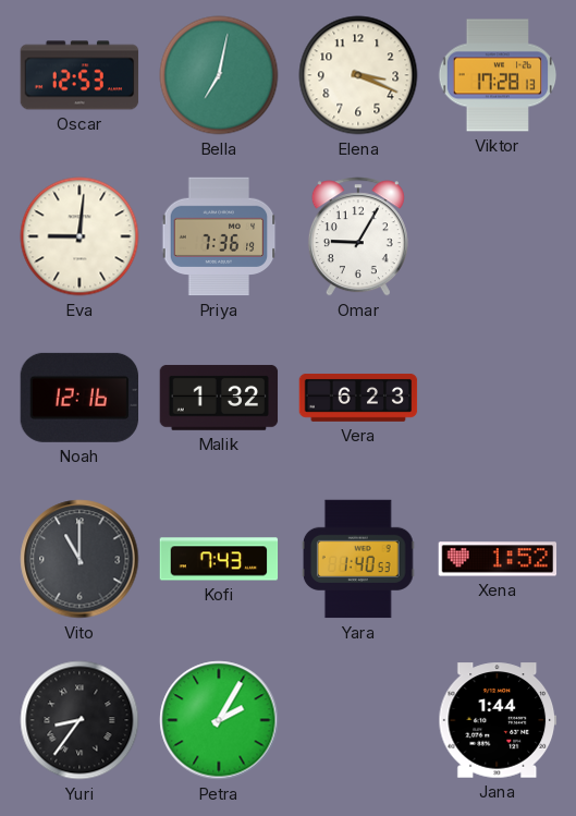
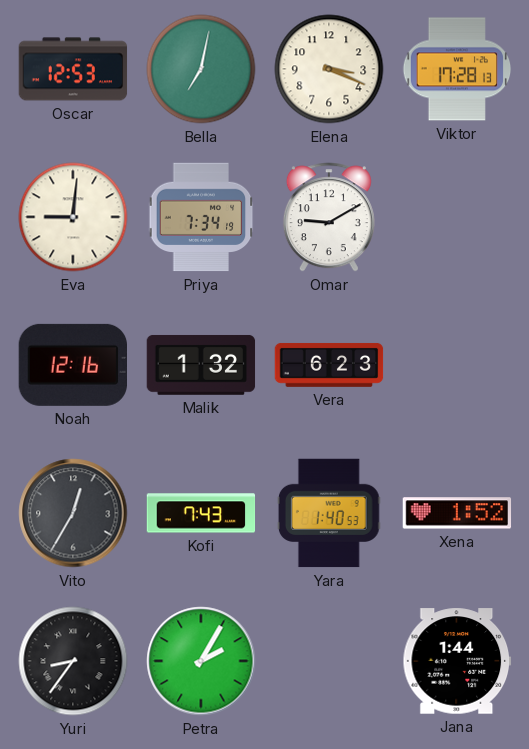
Priya: 7:36 -> 7:34 (201, 217)
Omar: 9:05 -> 9:10 (329, 217)
Vito: 11:00 -> 12:35 (73, 513)
